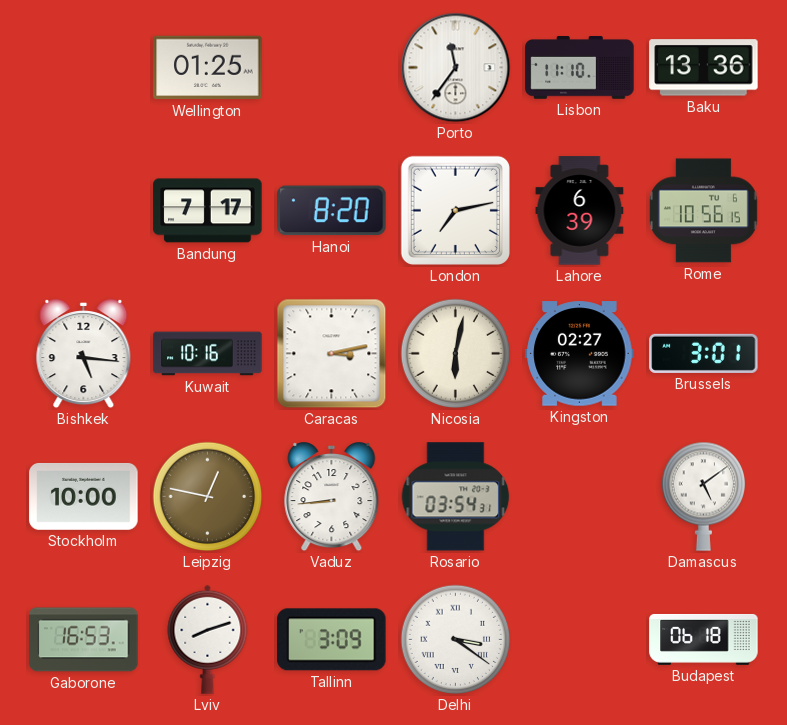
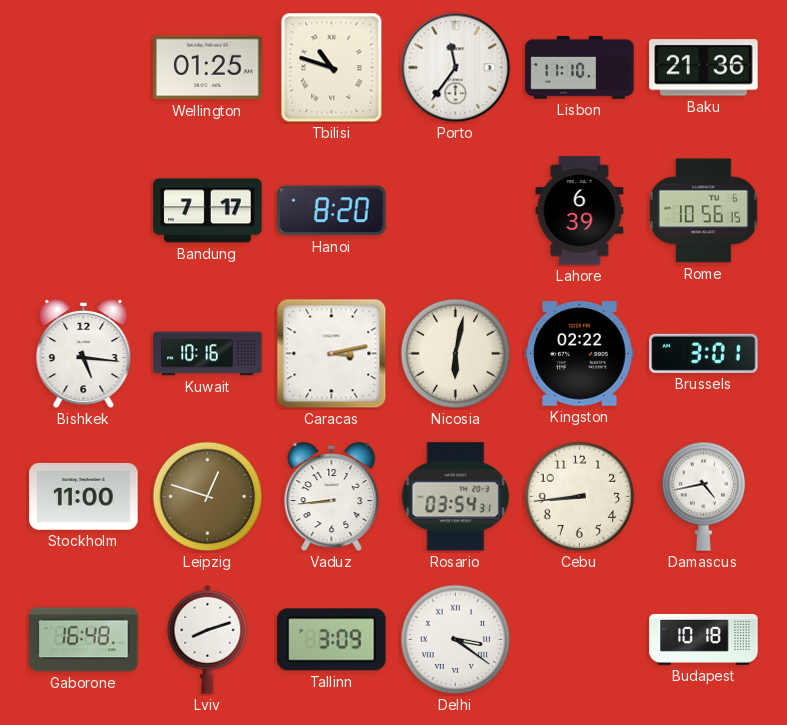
Tbilisi: none -> 10:48 (332, 68)
Baku: 13:36 -> 21:36 (704, 68)
London: 7:13 -> none (455, 210)
Kingston: 02:27 -> 02:22 (580, 354)
Stockholm: 10:00 -> 11:00 (84, 496)
Leipzig: 12:47 -> 12:48 (208, 497)
Cebu: none -> 8:44 (580, 497)
Damascus: 5:09 -> 4:43 (703, 496)
Gaborone: 16:53 -> 16:48 (84, 640)
Budapest: 06:18 -> 10:18 (704, 639)
